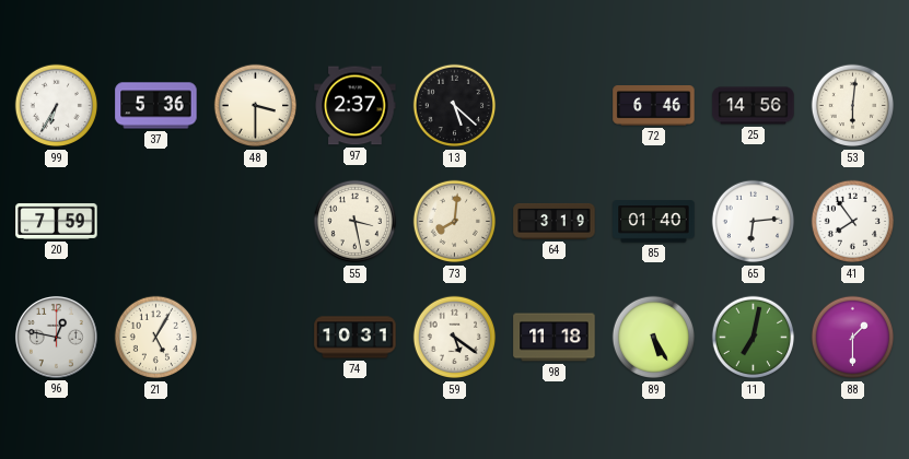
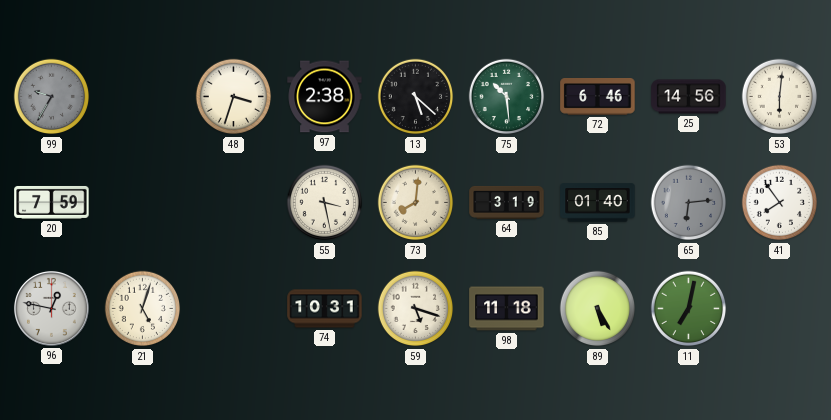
99: 6:35 -> 9:35 (52, 97)
99 dial: white -> grey (52, 97)
37: 5:36 -> none (156, 106)
48: 3:30 -> 3:33 (234, 97)
97: 2:37 -> 2:38 (325, 97)
75: none -> 10:29 (507, 97)
65 dial: white -> grey (689, 203)
21: 5:05 -> 5:03 (143, 309)
59: 5:21 -> 5:18 (416, 309)
88: 1:30 -> none (853, 338)
